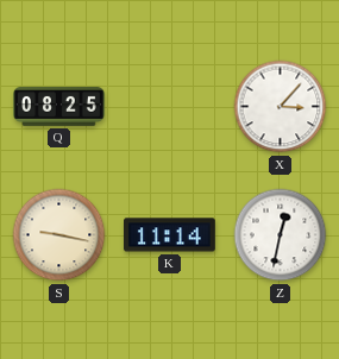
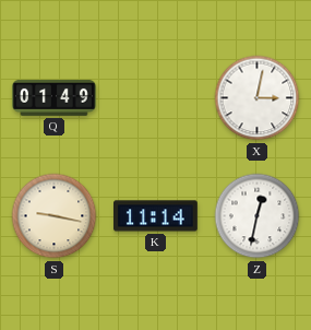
Q: 08:25 -> 01:49 (55, 97)
X: 3:07 -> 3:02 (258, 98)
